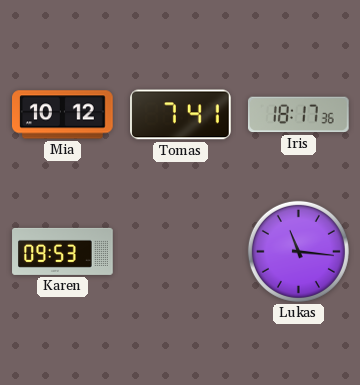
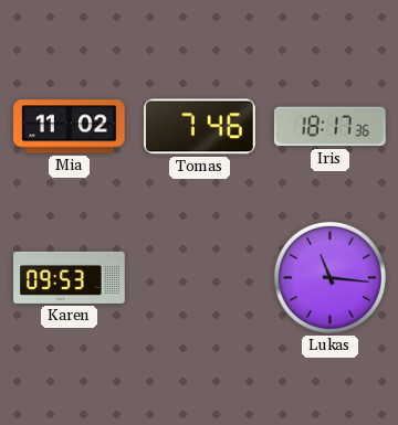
Mia: 10:12 -> 11:02 (70, 127)
Tomas: 7:41 -> 7:46 (200, 127)
